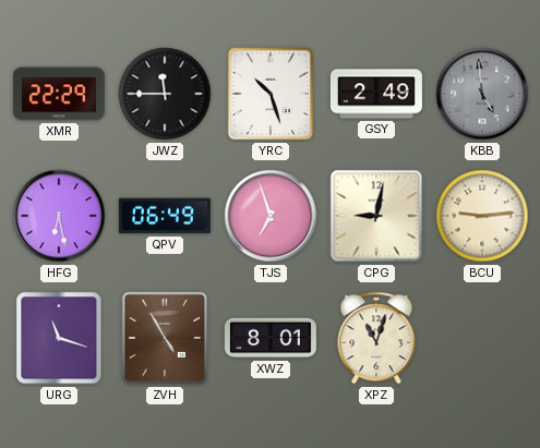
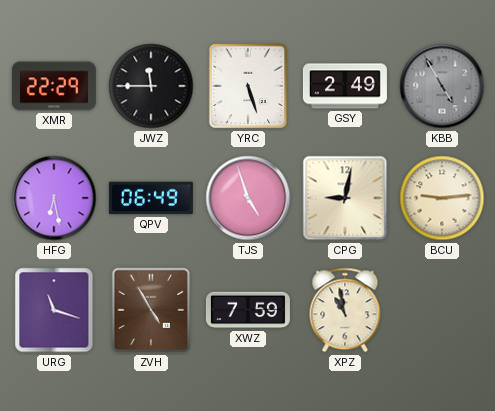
YRC: 10:27 -> 5:27 (248, 86)
KBB: 4:59 -> 4:55 (442, 86)
TJS: 6:57 -> 4:57 (248, 198)
XWZ: 8:01 -> 7:59 (248, 310)
XPZ: 11:03 -> 10:58 (345, 310)
